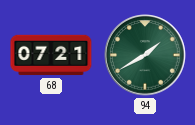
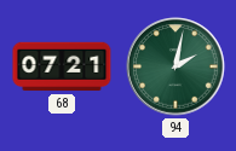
94: 1:40 -> 2:02 (175, 66)
